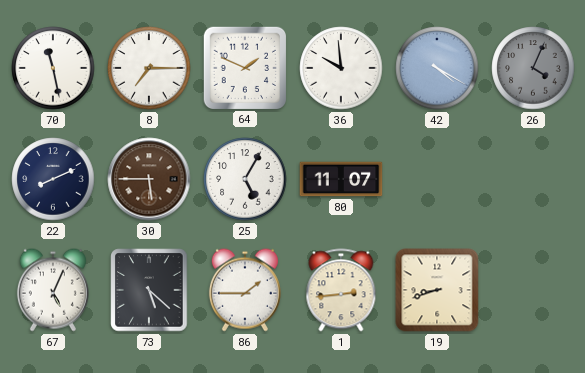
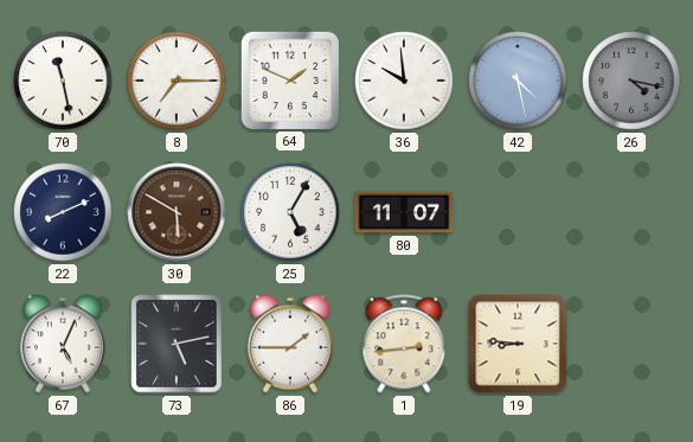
42: 4:20 -> 4:28 (518, 81)
26: 4:04 -> 4:17 (631, 81)
30: 5:45 -> 5:50 (177, 212)
73: 5:22 -> 5:13 (177, 344)
19: 8:42 -> 8:46 (518, 344)
